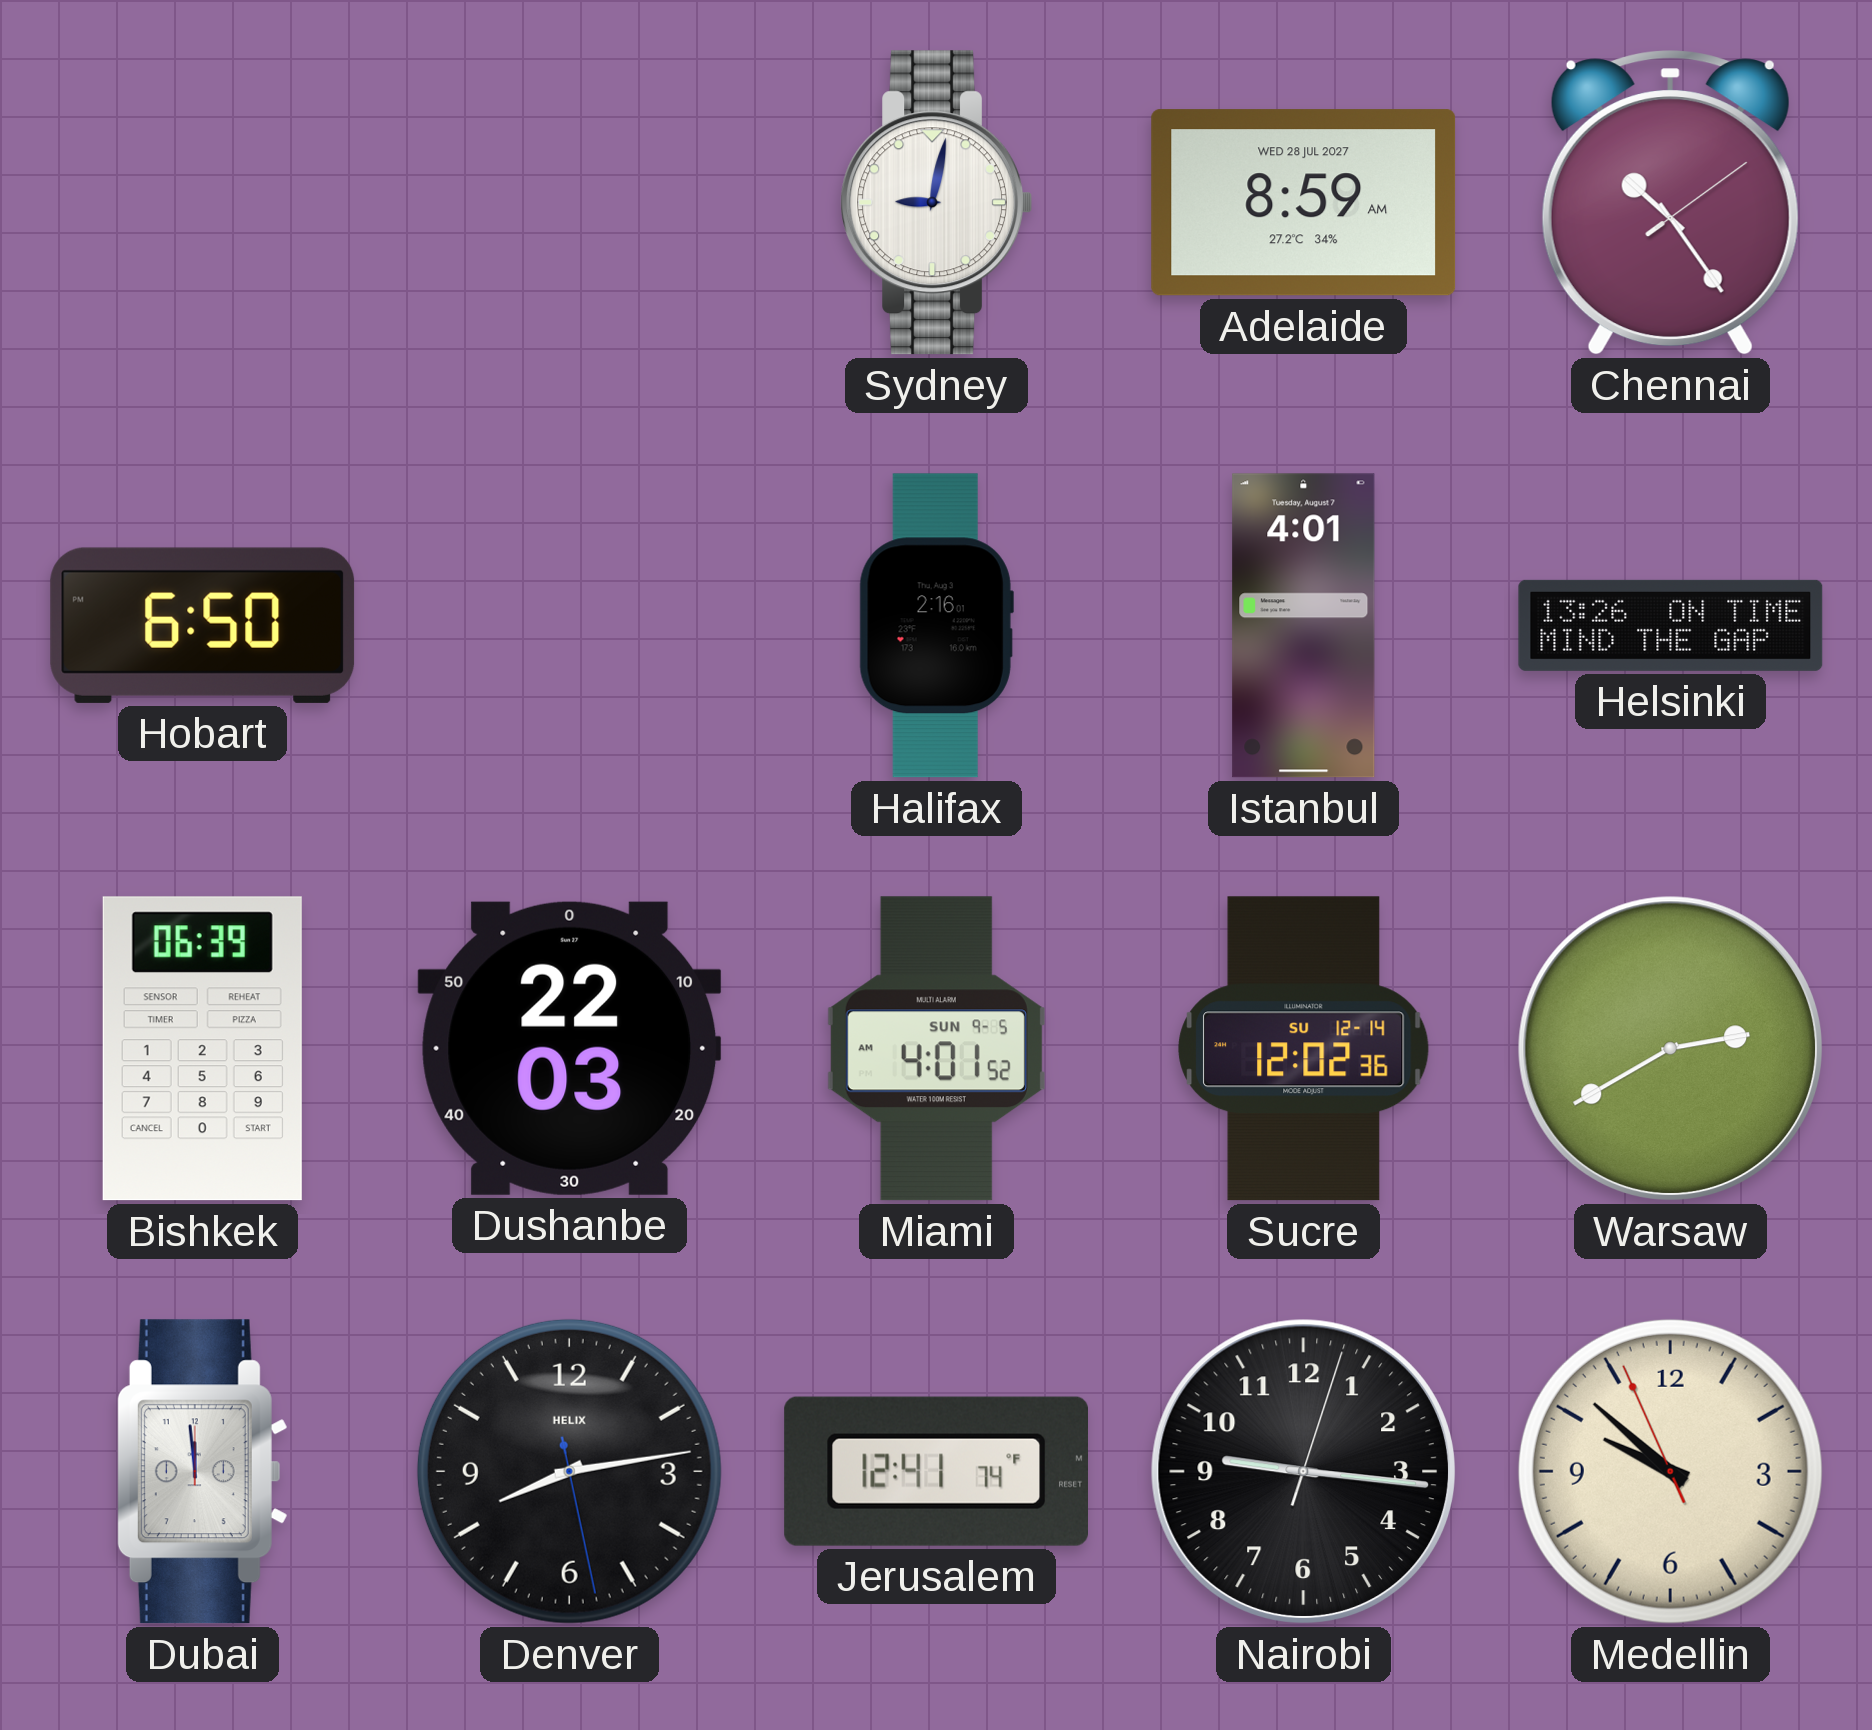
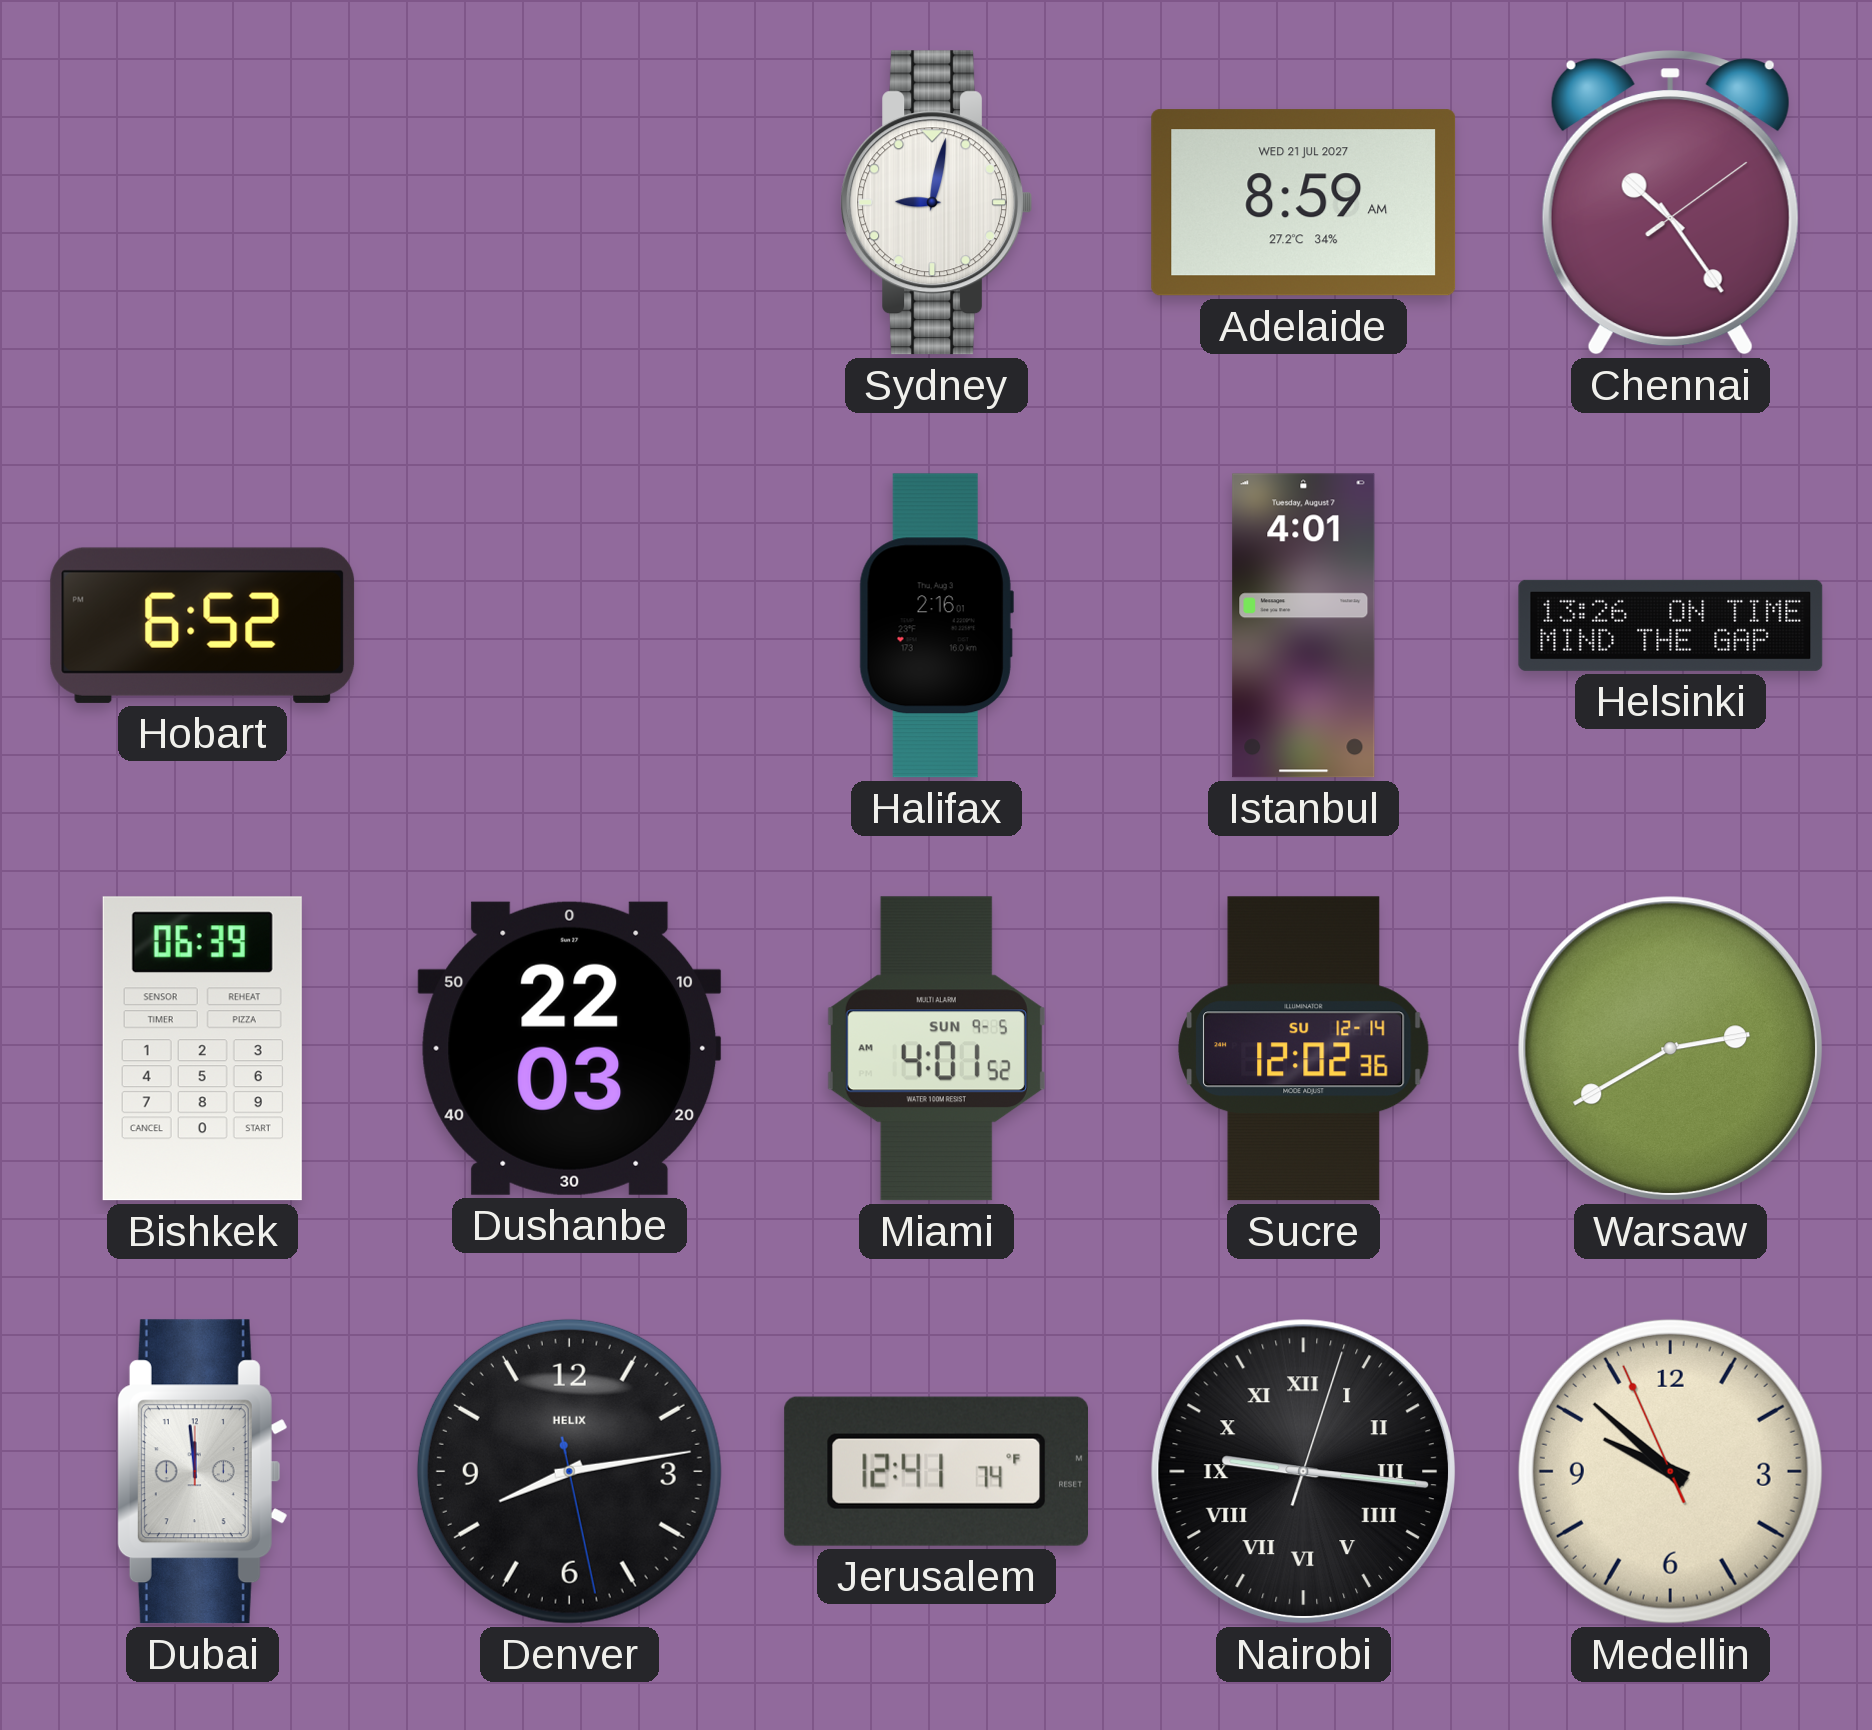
Adelaide date: WED 28 JUL 2027 -> WED 21 JUL 2027 (1304, 203)
Hobart: 6:50 -> 6:52 (203, 625)
Nairobi numerals: Arabic -> Roman (1303, 1471)
